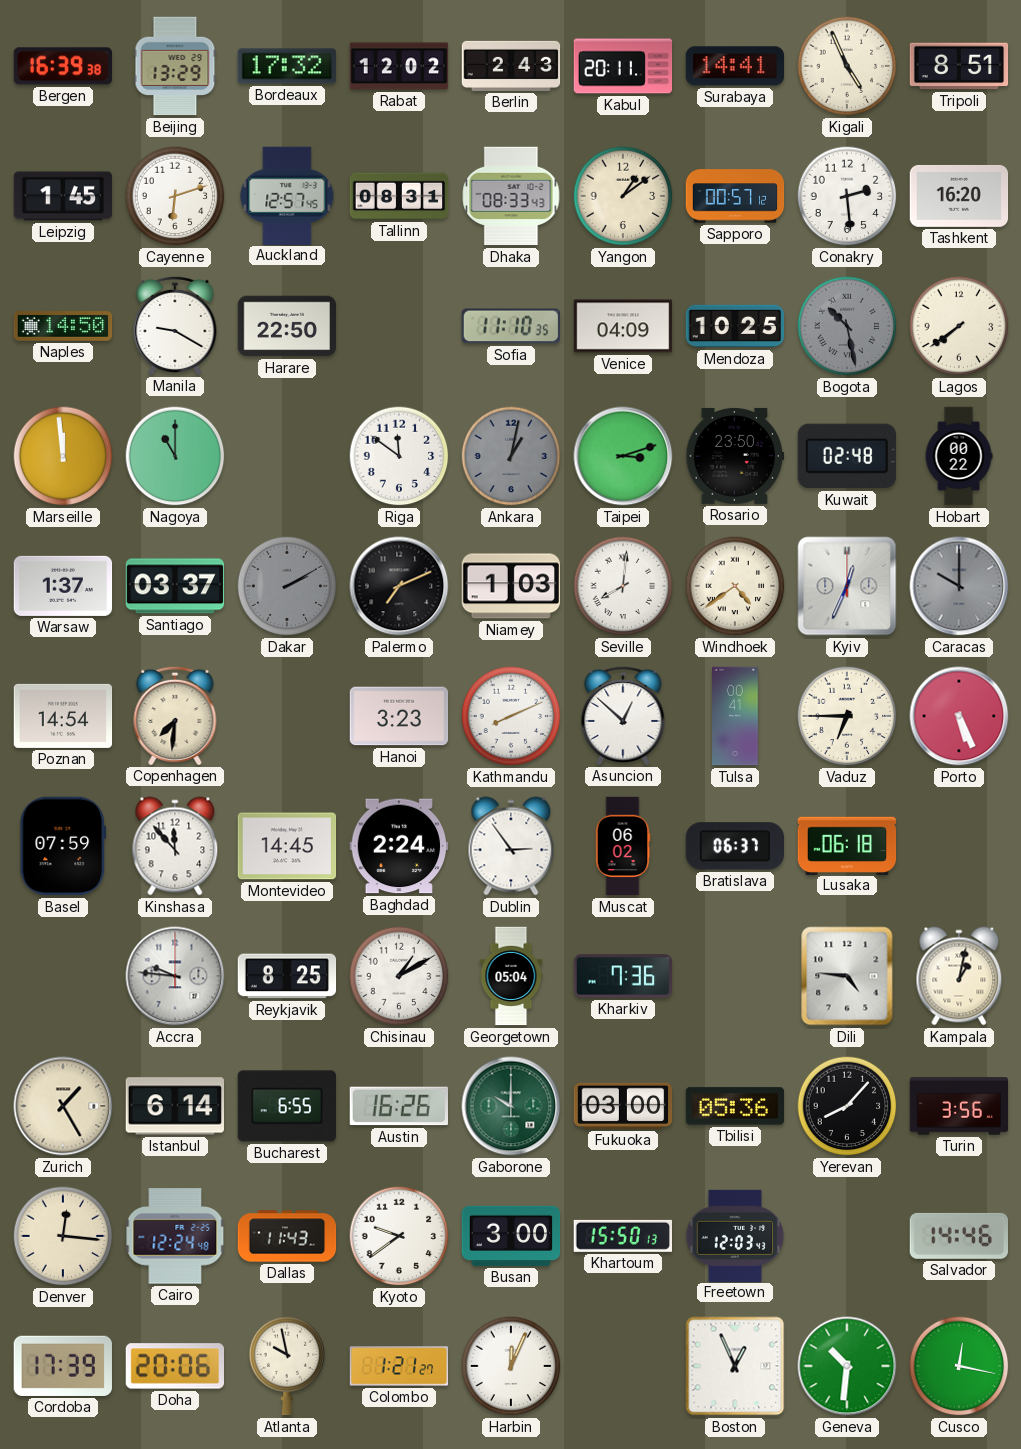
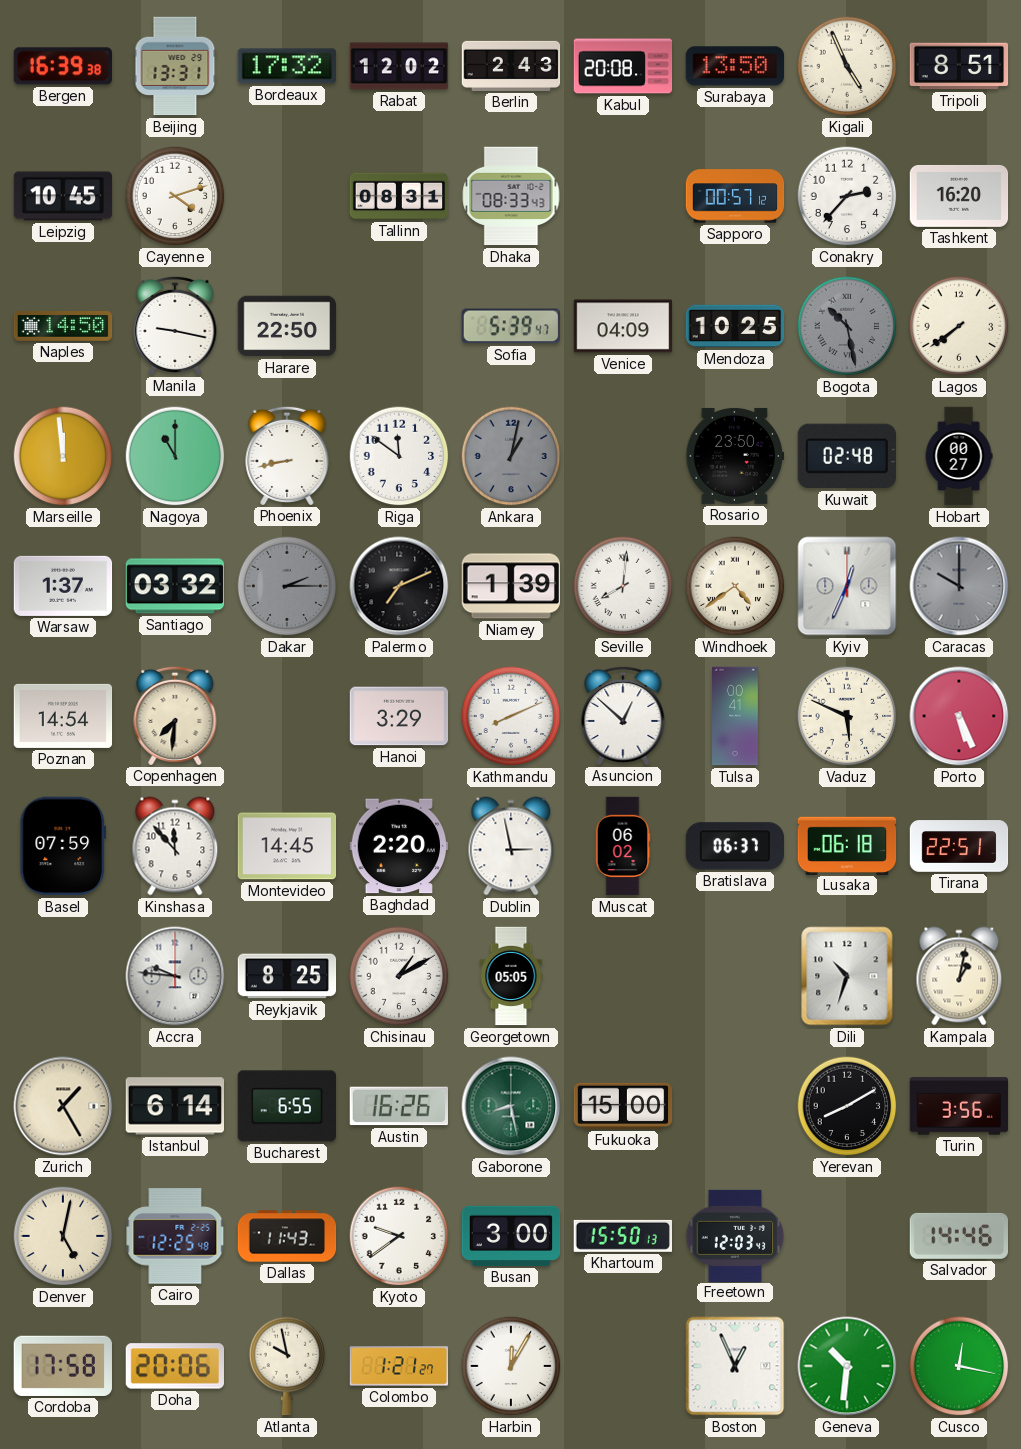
Beijing: 13:29 -> 13:31 (175, 66)
Kabul: 20:11 -> 20:08 (623, 66)
Surabaya: 14:41 -> 13:50 (735, 66)
Leipzig: 1:45 -> 10:45 (63, 196)
Cayenne: 6:12 -> 4:12 (175, 196)
Auckland: 12:57 -> none (287, 195)
Yangon: 1:09 -> none (623, 196)
Conakry: 2:29 -> 2:37 (847, 196)
Manila: 9:20 -> 9:17 (175, 325)
Sofia: 11:10 -> 5:39 (510, 326)
Phoenix: none -> 8:43 (287, 455)
Taipei: 3:12 -> none (623, 456)
Hobart: 00:22 -> 00:27 (959, 456)
Santiago: 03:37 -> 03:32 (175, 586)
Dakar: 2:10 -> 2:15 (287, 586)
Niamey: 1:03 -> 1:39 (511, 586)
Hanoi: 3:23 -> 3:29 (399, 716)
Vaduz: 6:45 -> 5:49 (847, 716)
Baghdad: 2:24 -> 2:20 (399, 846)
Dublin: 2:54 -> 2:58 (511, 846)
Tirana: none -> 22:51 (959, 846)
Georgetown: 05:04 -> 05:05 (511, 976)
Kharkiv: 7:36 -> none (623, 976)
Dili: 4:46 -> 10:33 (847, 976)
Gaborone: 10:00 -> 8:28 (511, 1106)
Fukuoka: 03:00 -> 15:00 (623, 1106)
Tbilisi: 05:36 -> none (735, 1106)
Yerevan: 8:07 -> 8:10 (847, 1106)
Denver: 12:16 -> 5:02 (63, 1236)
Cairo: 12:24 -> 12:25 (175, 1236)
Cordoba: 17:39 -> 17:58 (63, 1366)
Harbin: 12:04 -> 12:05 (511, 1366)
